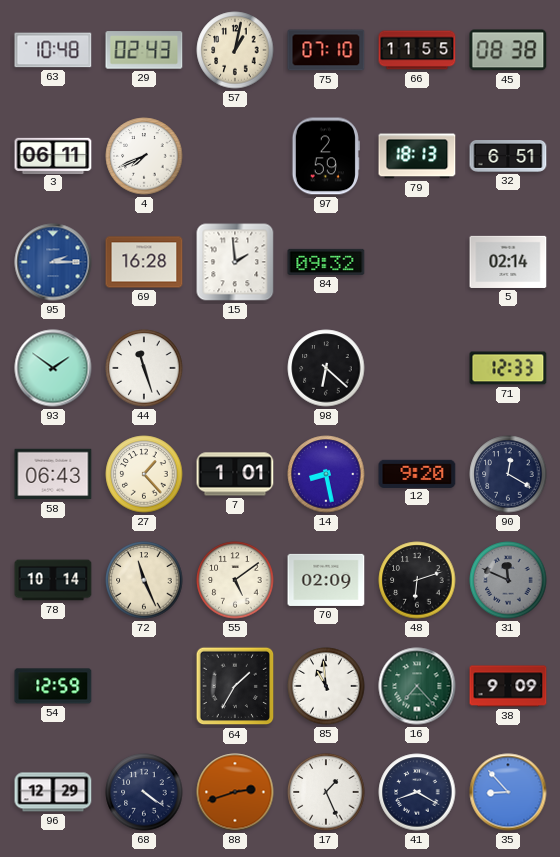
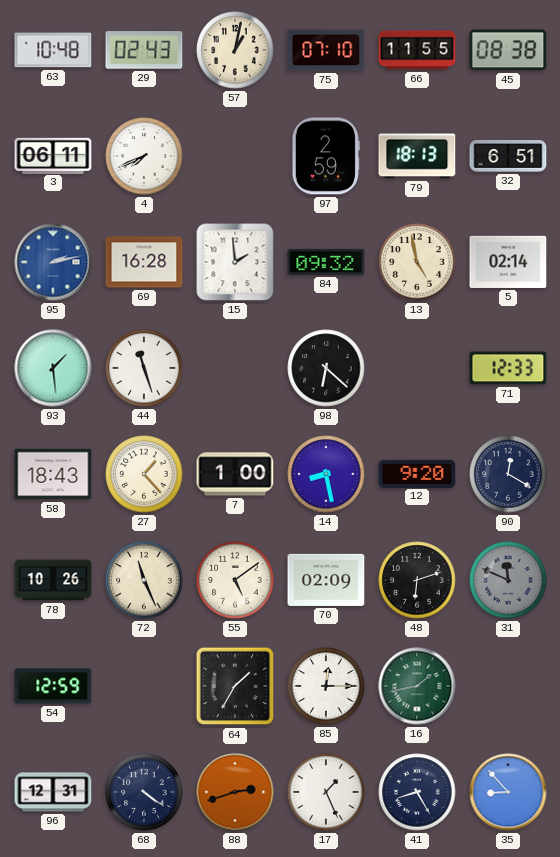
95: 2:15 -> 2:13 (53, 262)
13: none -> 4:58 (417, 262)
93: 1:51 -> 1:29 (53, 368)
58: 06:43 -> 18:43 (53, 474)
7: 1:01 -> 1:00 (235, 474)
78: 10:14 -> 10:26 (53, 580)
85: 10:59 -> 12:15 (326, 686)
16: 7:23 -> 1:43 (417, 686)
38: 9:09 -> none (508, 686)
96: 12:29 -> 12:31 (53, 792)
41: 8:20 -> 8:25 (417, 792)
